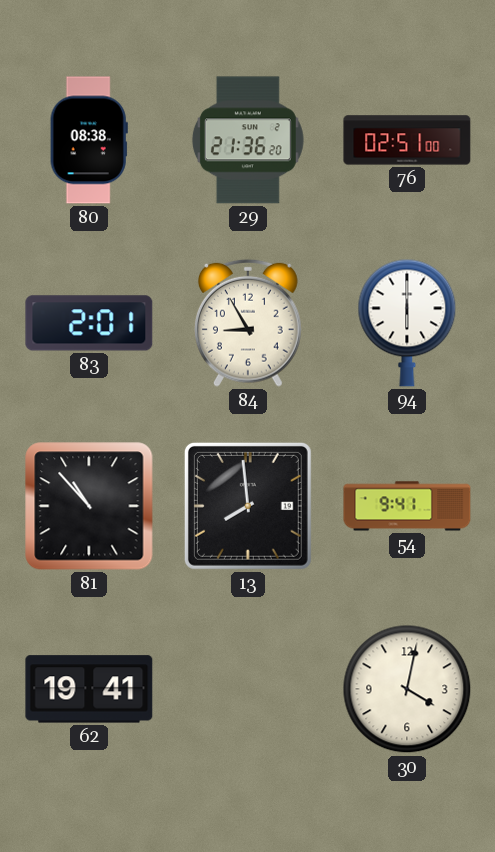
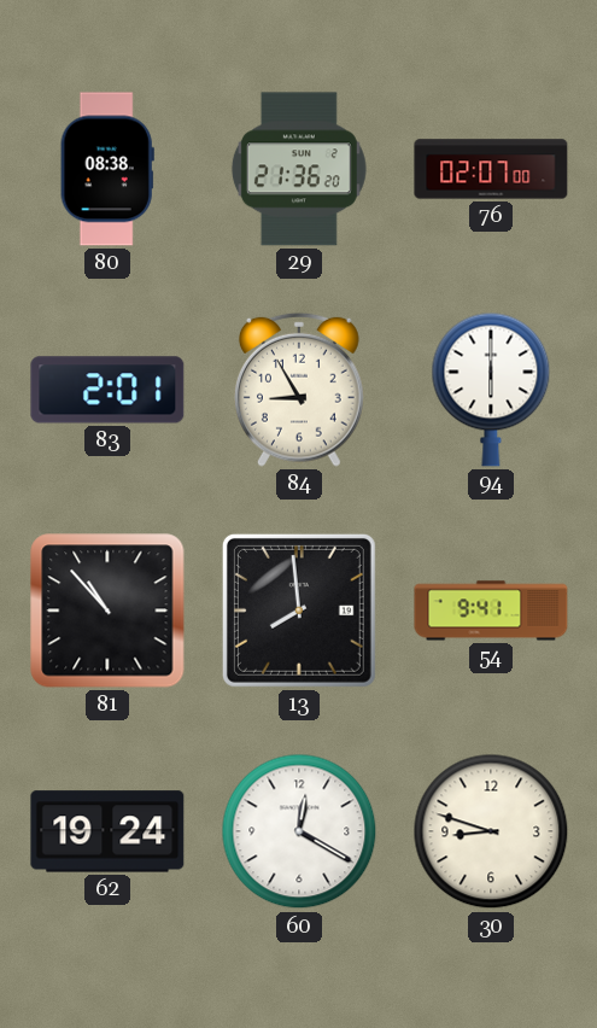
76: 02:51 -> 02:07 (491, 169)
62: 19:41 -> 19:24 (107, 831)
60: none -> 12:20 (299, 831)
30: 4:02 -> 8:48 (491, 831)
